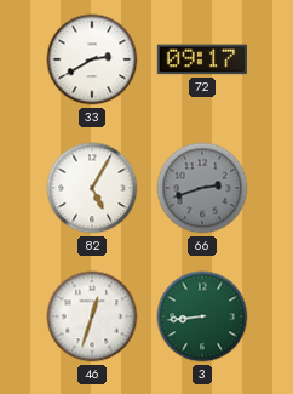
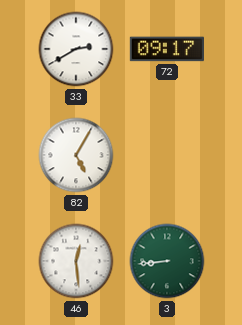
66: 2:42 -> none (202, 188)
46: 12:33 -> 12:29 (76, 261)
